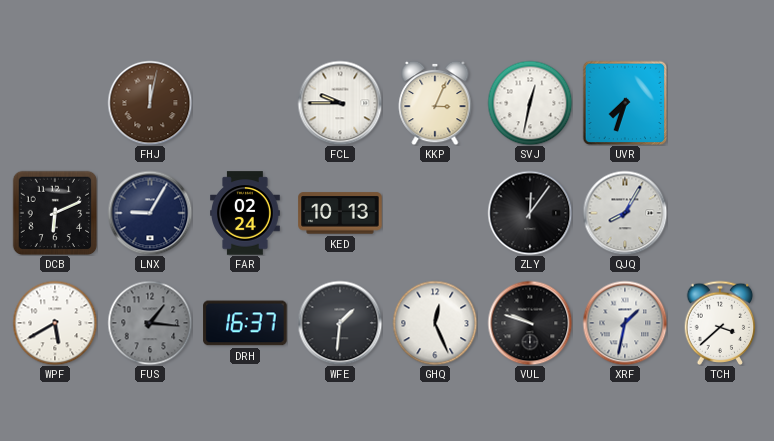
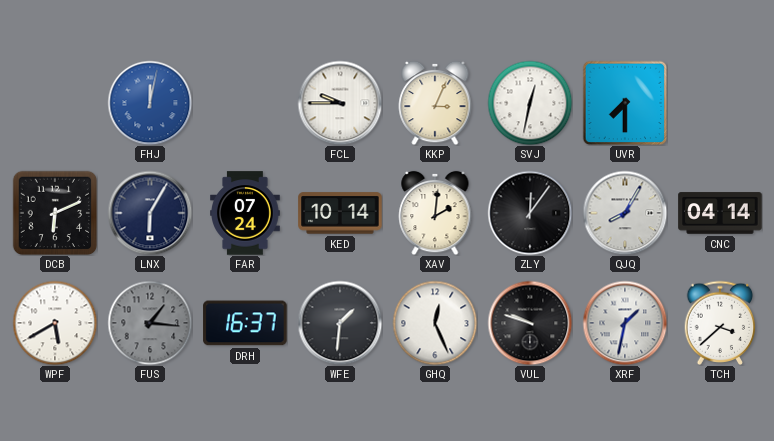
FHJ dial: brown -> blue (150, 103)
UVR: 7:33 -> 7:30 (625, 103)
LNX: 9:05 -> 6:05 (150, 213)
FAR: 02:24 -> 07:24 (246, 213)
KED: 10:13 -> 10:14 (340, 213)
XAV: none -> 2:01 (435, 213)
CNC: none -> 04:14 (720, 213)
